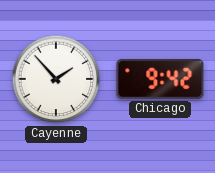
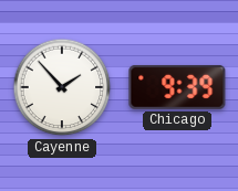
Chicago: 9:42 -> 9:39 (177, 87)
